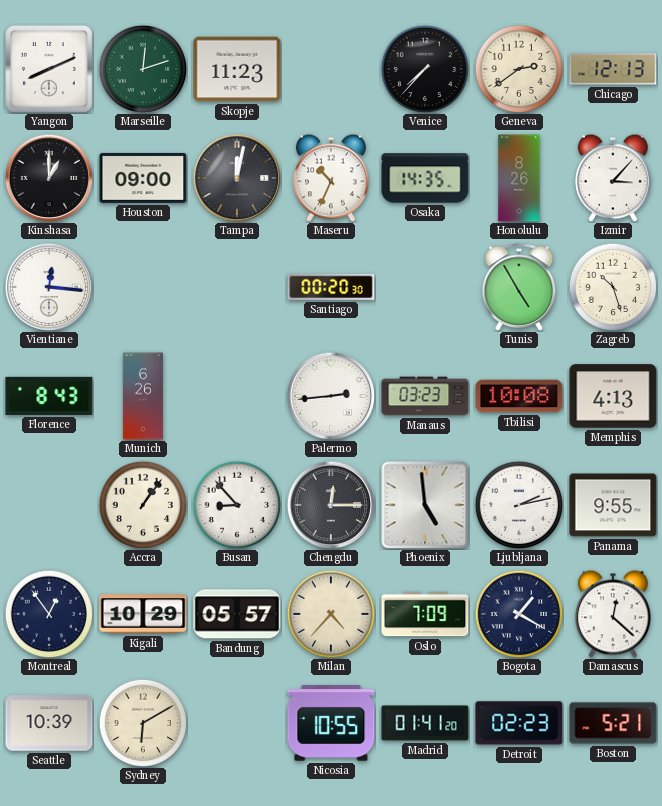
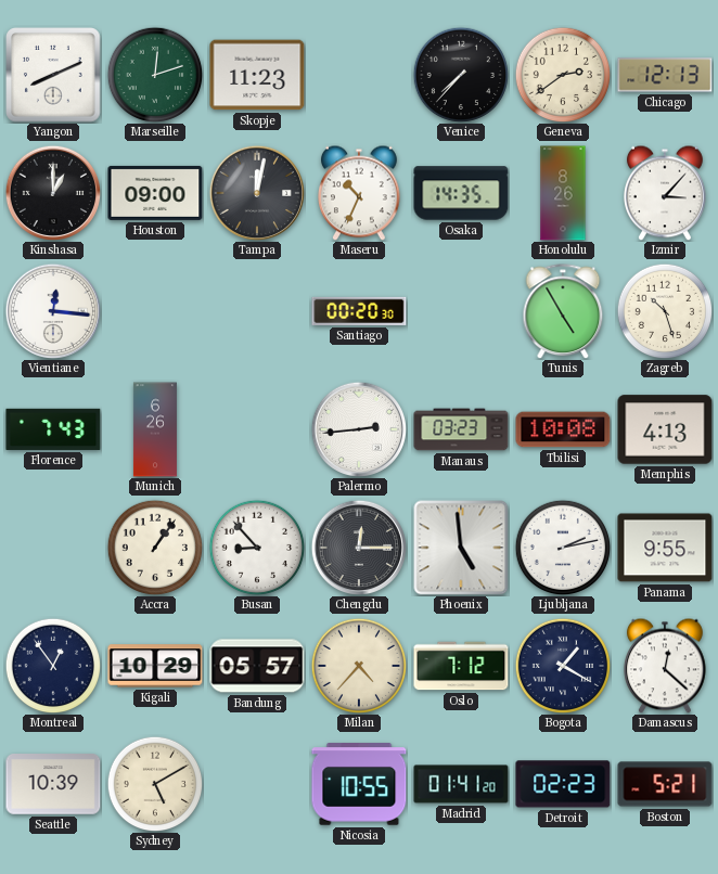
Florence: 8:43 -> 7:43 (53, 429)
Oslo: 7:09 -> 7:12 (461, 666)
Sydney: 6:10 -> 5:10 (155, 784)
